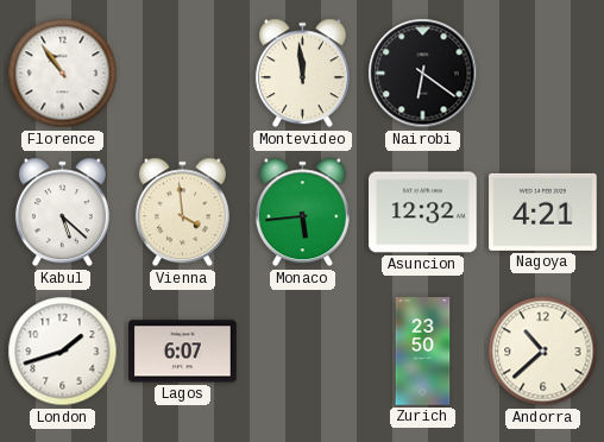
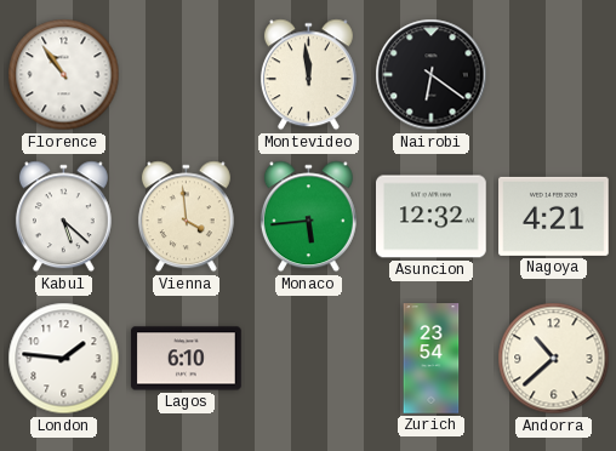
London: 1:42 -> 1:46 (64, 359)
Lagos: 6:07 -> 6:10 (187, 359)
Zurich: 23:50 -> 23:54 (432, 359)
